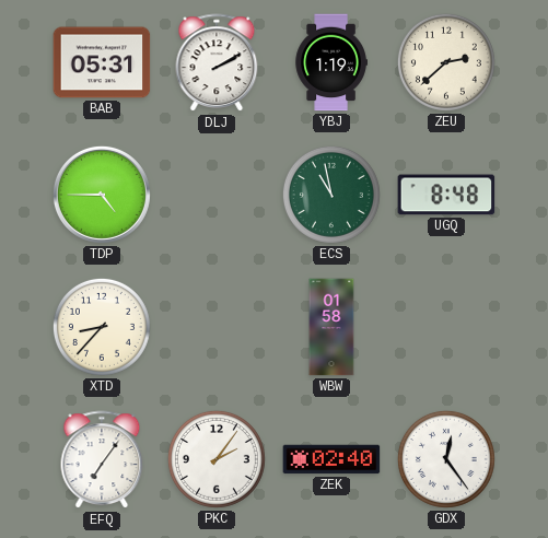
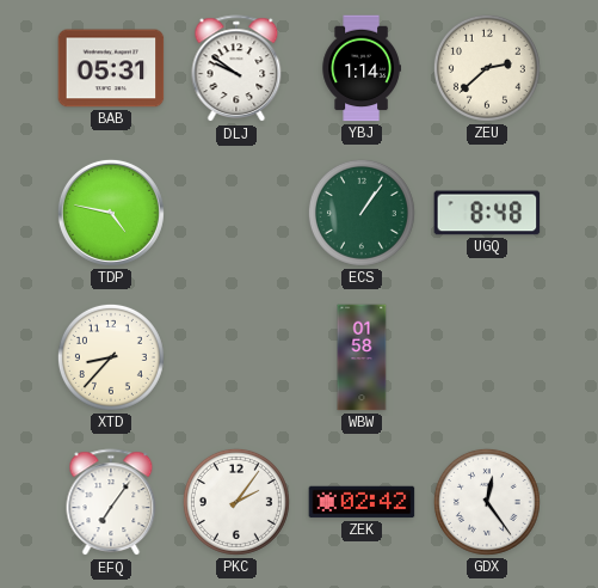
DLJ: 2:10 -> 9:51 (236, 69)
YBJ: 1:19 -> 1:14 (362, 68)
TDP: 4:45 -> 4:47 (111, 213)
ECS: 10:58 -> 1:06 (362, 213)
ZEK: 02:40 -> 02:42 (362, 502)
